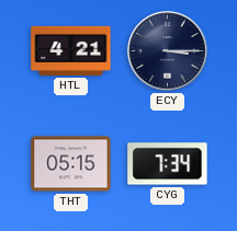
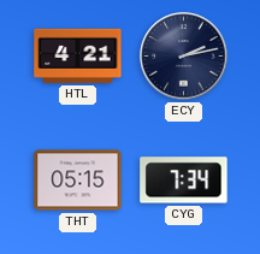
ECY: 3:15 -> 2:13 (184, 57)
